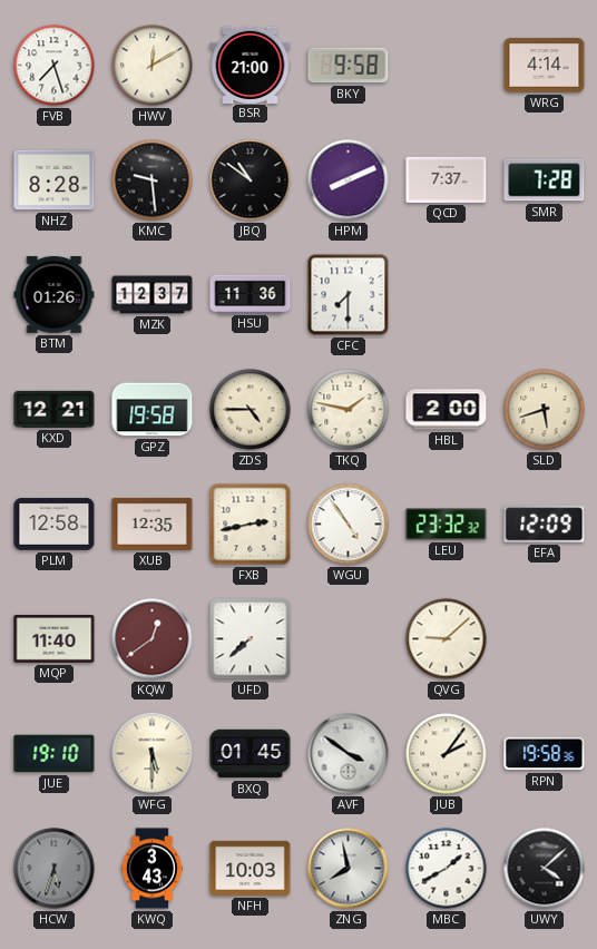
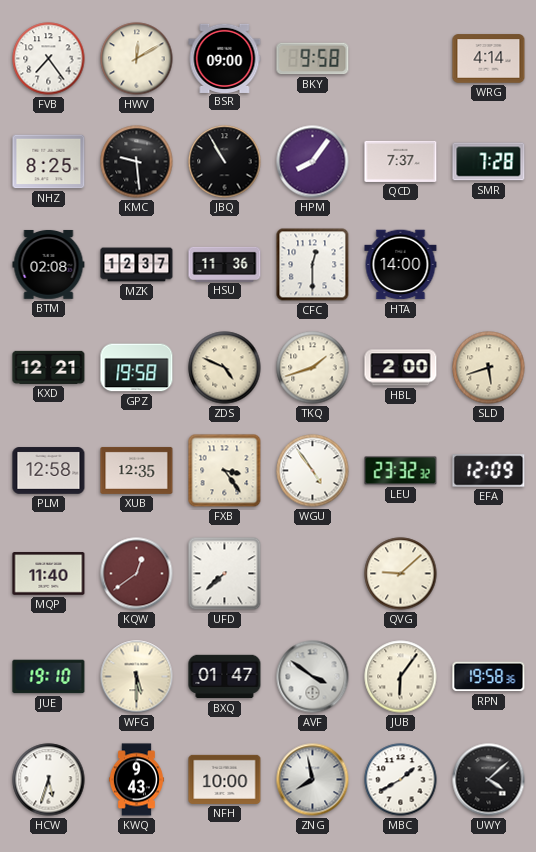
FVB: 7:27 -> 7:24 (49, 59)
BSR: 21:00 -> 09:00 (225, 58)
NHZ: 8:28 -> 8:25 (49, 162)
JBQ: 10:51 -> 10:55 (225, 162)
HPM: 8:11 -> 8:06 (313, 162)
BTM: 01:26 -> 02:08 (49, 264)
CFC: 7:30 -> 12:30 (313, 265)
HTA: none -> 14:00 (401, 265)
ZDS: 4:45 -> 4:49 (225, 368)
TKQ: 1:47 -> 1:42 (313, 368)
FXB: 2:43 -> 3:24 (225, 471)
BXQ: 01:45 -> 01:47 (225, 677)
JUB: 2:06 -> 6:06 (401, 677)
HCW dial: grey -> white (49, 780)
KWQ: 3:43 -> 9:43 (136, 780)
NFH: 10:03 -> 10:00 (225, 779)
